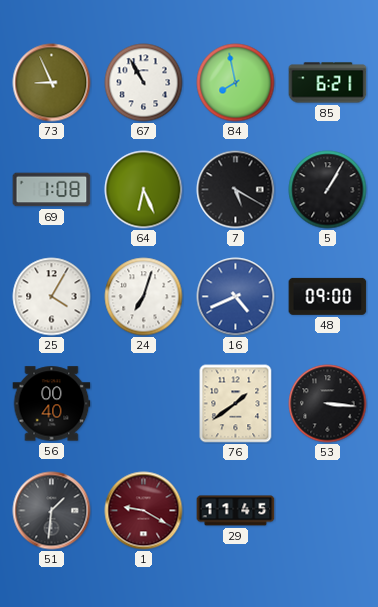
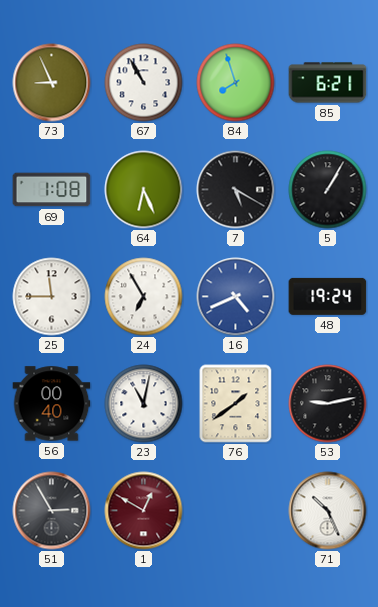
84: 7:58 -> 7:57 (236, 83)
25: 4:05 -> 11:45 (52, 297)
24: 7:03 -> 6:55 (144, 297)
48: 09:00 -> 19:24 (328, 296)
23: none -> 11:02 (144, 404)
53: 3:16 -> 9:13 (328, 404)
51: 1:31 -> 2:55 (52, 511)
1: 9:20 -> 12:50 (144, 511)
29: 11:45 -> none (236, 511)
71: none -> 10:26 (328, 511)
